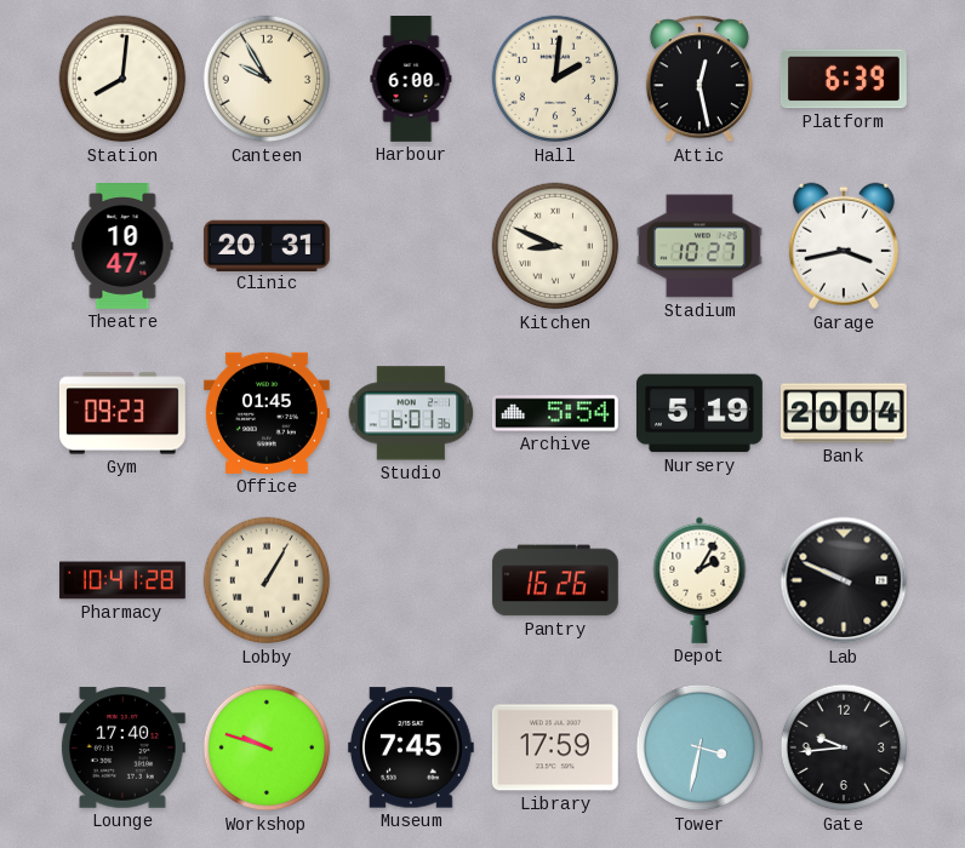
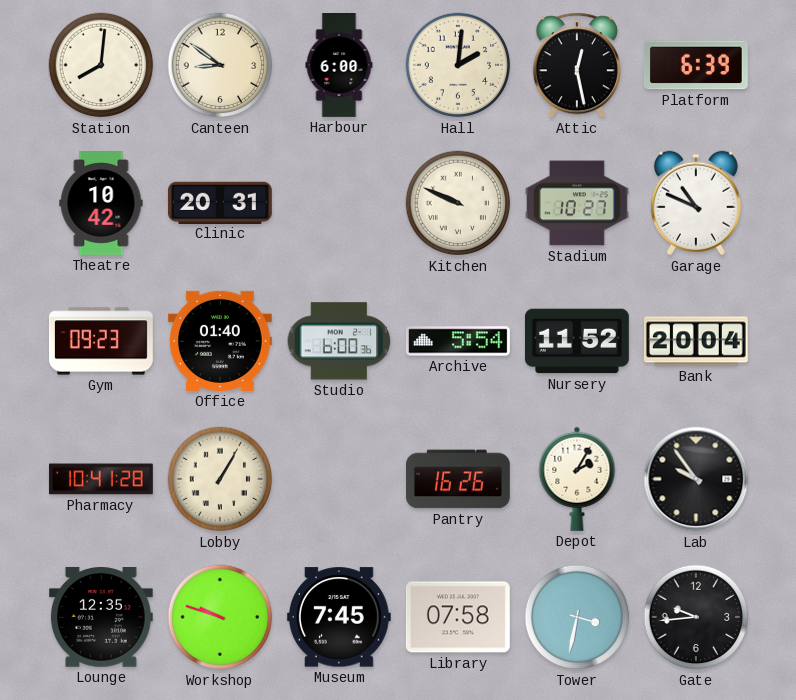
Canteen: 9:55 -> 8:51 (220, 65)
Theatre: 10:47 -> 10:42 (101, 204)
Kitchen: 8:49 -> 9:49 (458, 203)
Garage: 3:43 -> 10:49 (696, 203)
Office: 01:45 -> 01:40 (220, 341)
Studio: 6:01 -> 6:00 (339, 341)
Nursery: 5:19 -> 11:52 (577, 341)
Lab: 9:49 -> 9:54 (696, 479)
Lounge: 17:40 -> 12:35 (101, 618)
Library: 17:59 -> 07:58 (458, 617)
